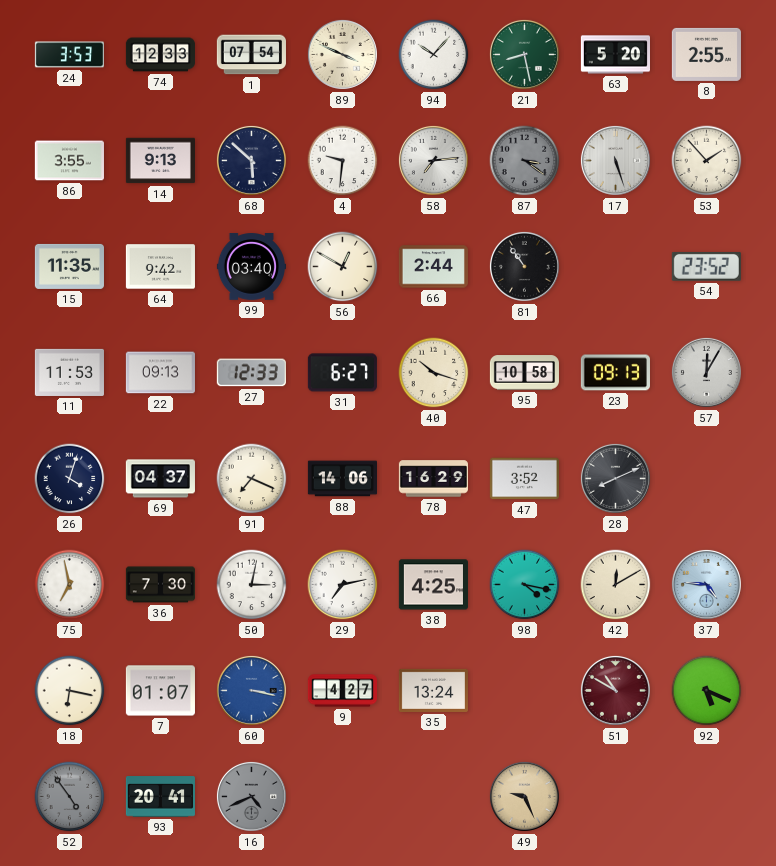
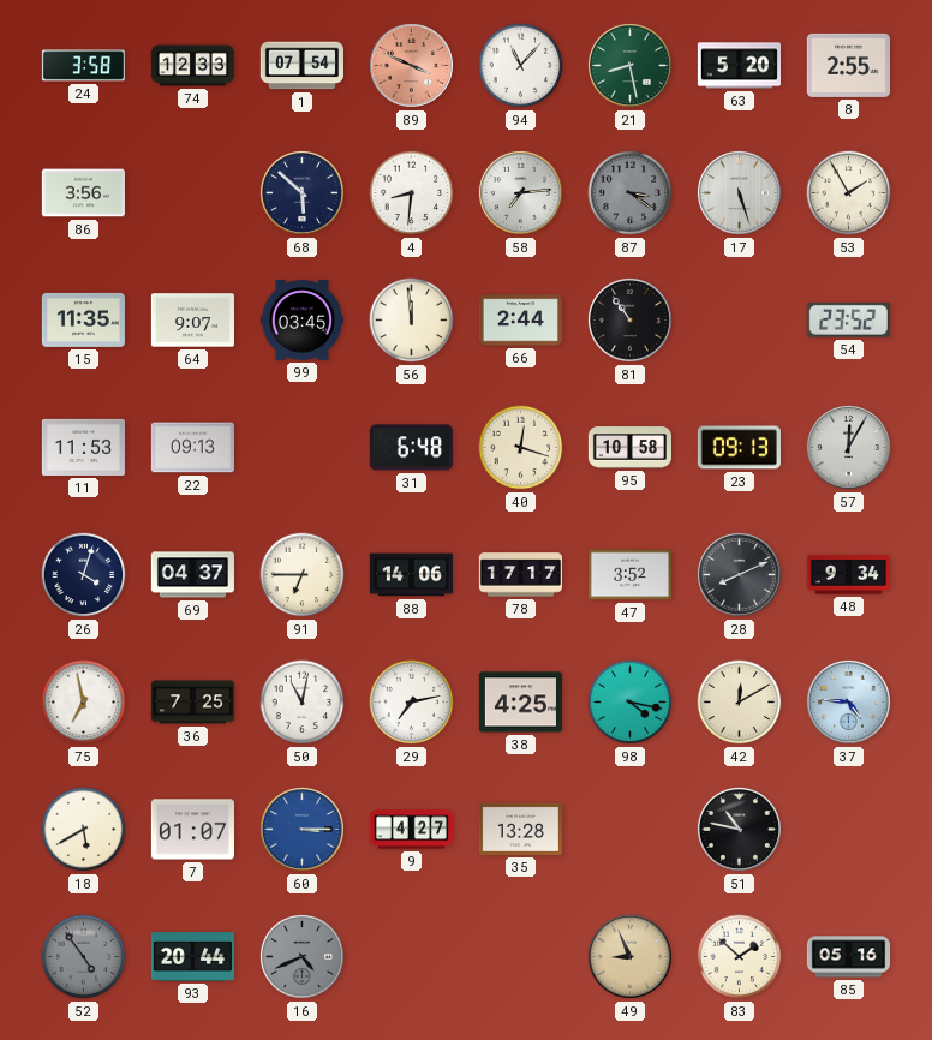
24: 3:53 -> 3:58 (83, 66)
89 dial: cream -> salmon (411, 65)
94: 10:07 -> 11:07 (521, 66)
86: 3:55 -> 3:56 (83, 193)
14: 9:13 -> none (160, 161)
4: 9:31 -> 8:31 (412, 193)
53: 1:53 -> 1:55 (849, 193)
64: 9:42 -> 9:07 (192, 321)
99: 03:40 -> 03:45 (301, 321)
56: 12:50 -> 11:59 (412, 321)
27: 12:33 -> none (251, 373)
31: 6:27 -> 6:48 (411, 448)
40: 10:18 -> 12:18 (521, 448)
91: 7:19 -> 6:45 (303, 575)
78: 16:29 -> 17:17 (520, 575)
48: none -> 9:34 (848, 575)
36: 7:30 -> 7:25 (192, 703)
50: 3:02 -> 11:02 (303, 703)
18: 6:17 -> 5:40 (84, 830)
60: 3:17 -> 3:15 (301, 829)
35: 13:24 -> 13:28 (520, 829)
51: 10:50 -> 10:47 (739, 829)
51 dial: burgundy -> black (739, 829)
92: 5:19 -> none (707, 691)
93: 20:41 -> 20:44 (192, 957)
49: 9:26 -> 8:56 (629, 956)
83: none -> 1:52 (740, 957)
85: none -> 05:16 (848, 957)
